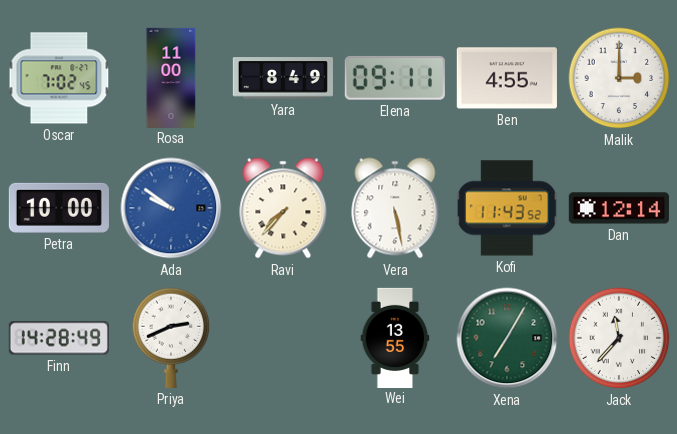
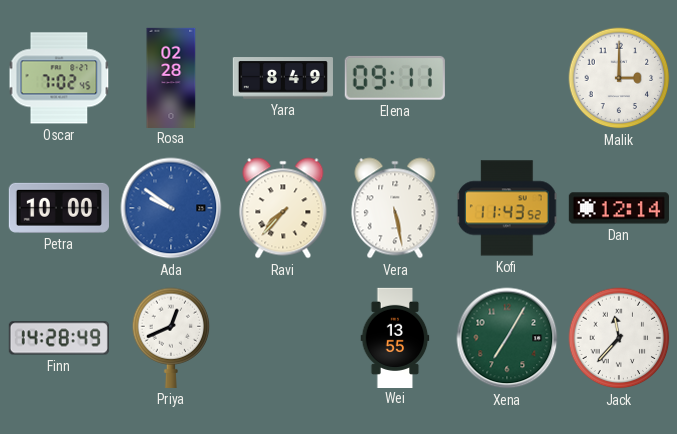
Rosa: 11:00 -> 02:28 (171, 77)
Ben: 4:55 -> none (507, 78)
Priya: 2:41 -> 12:41 (171, 338)
